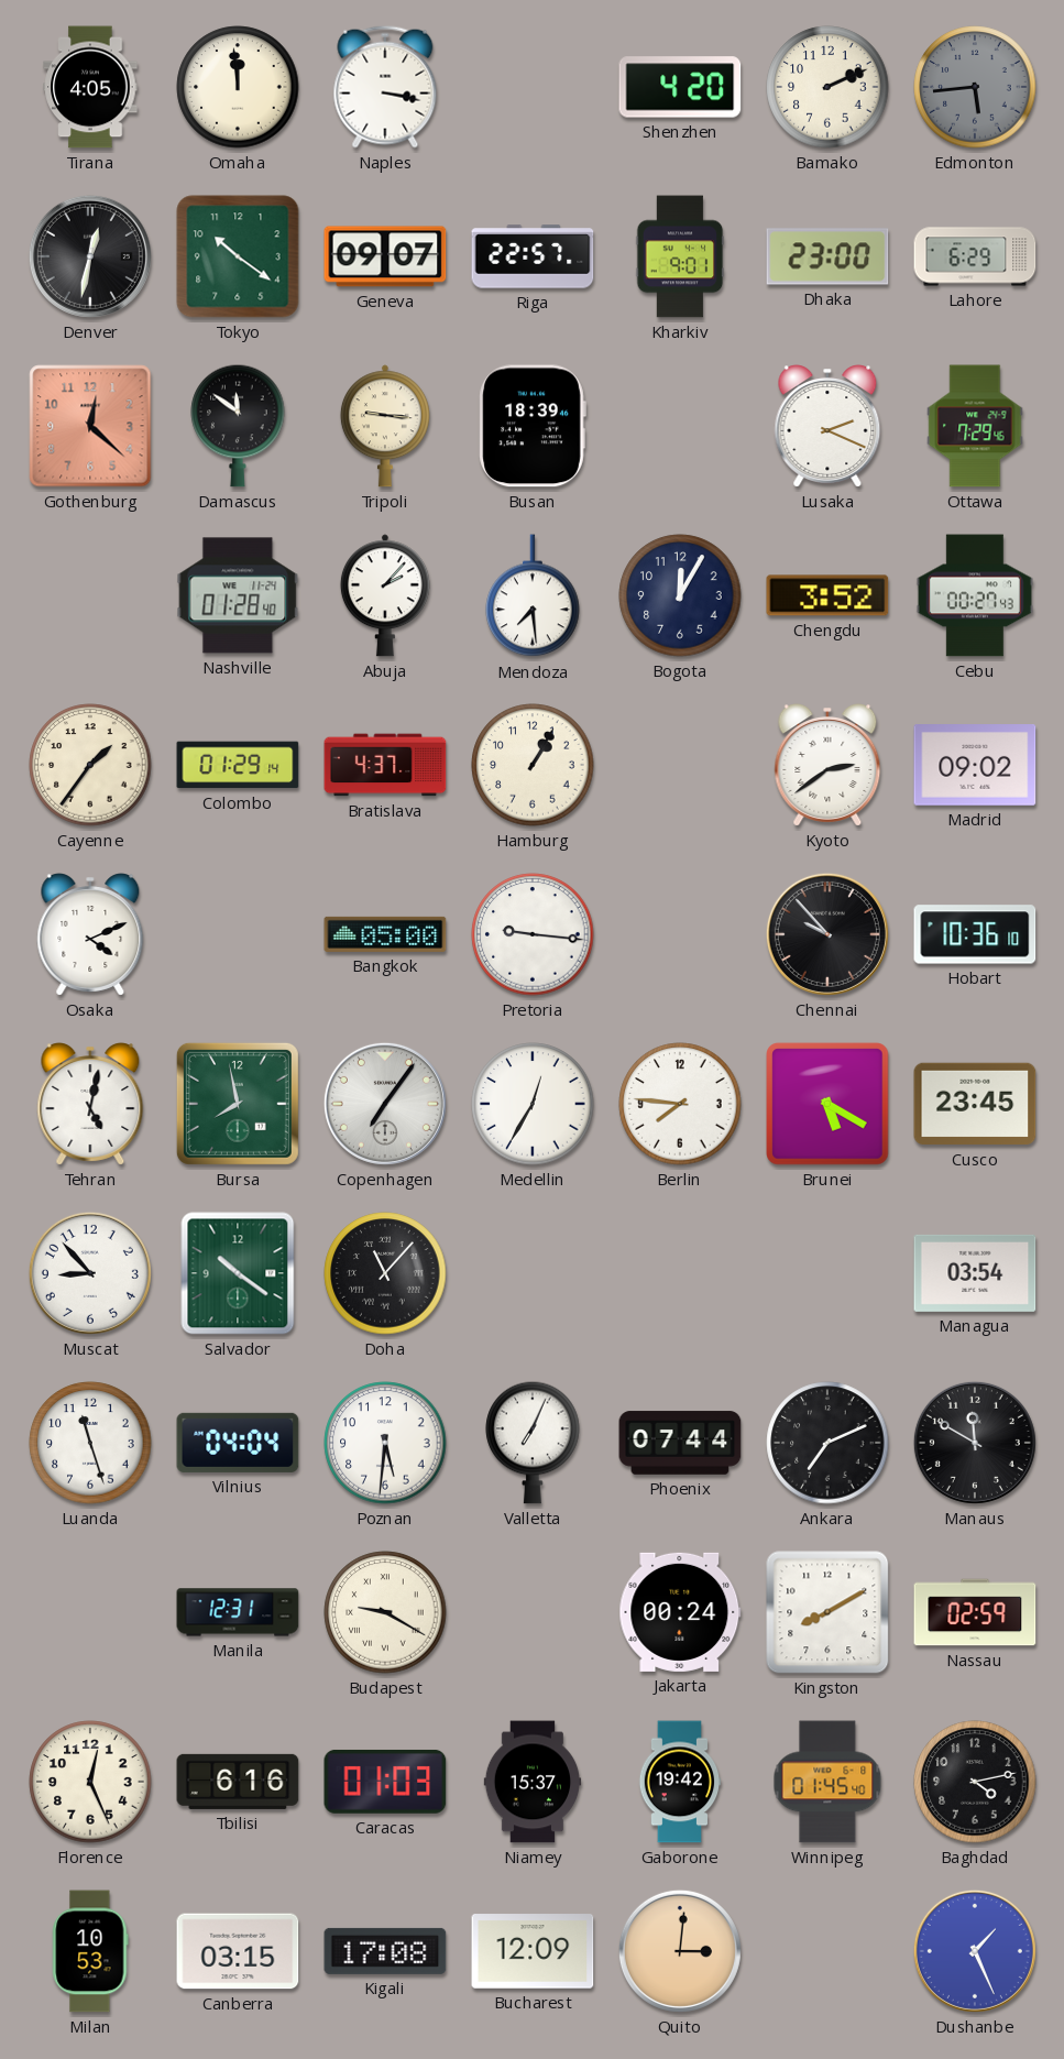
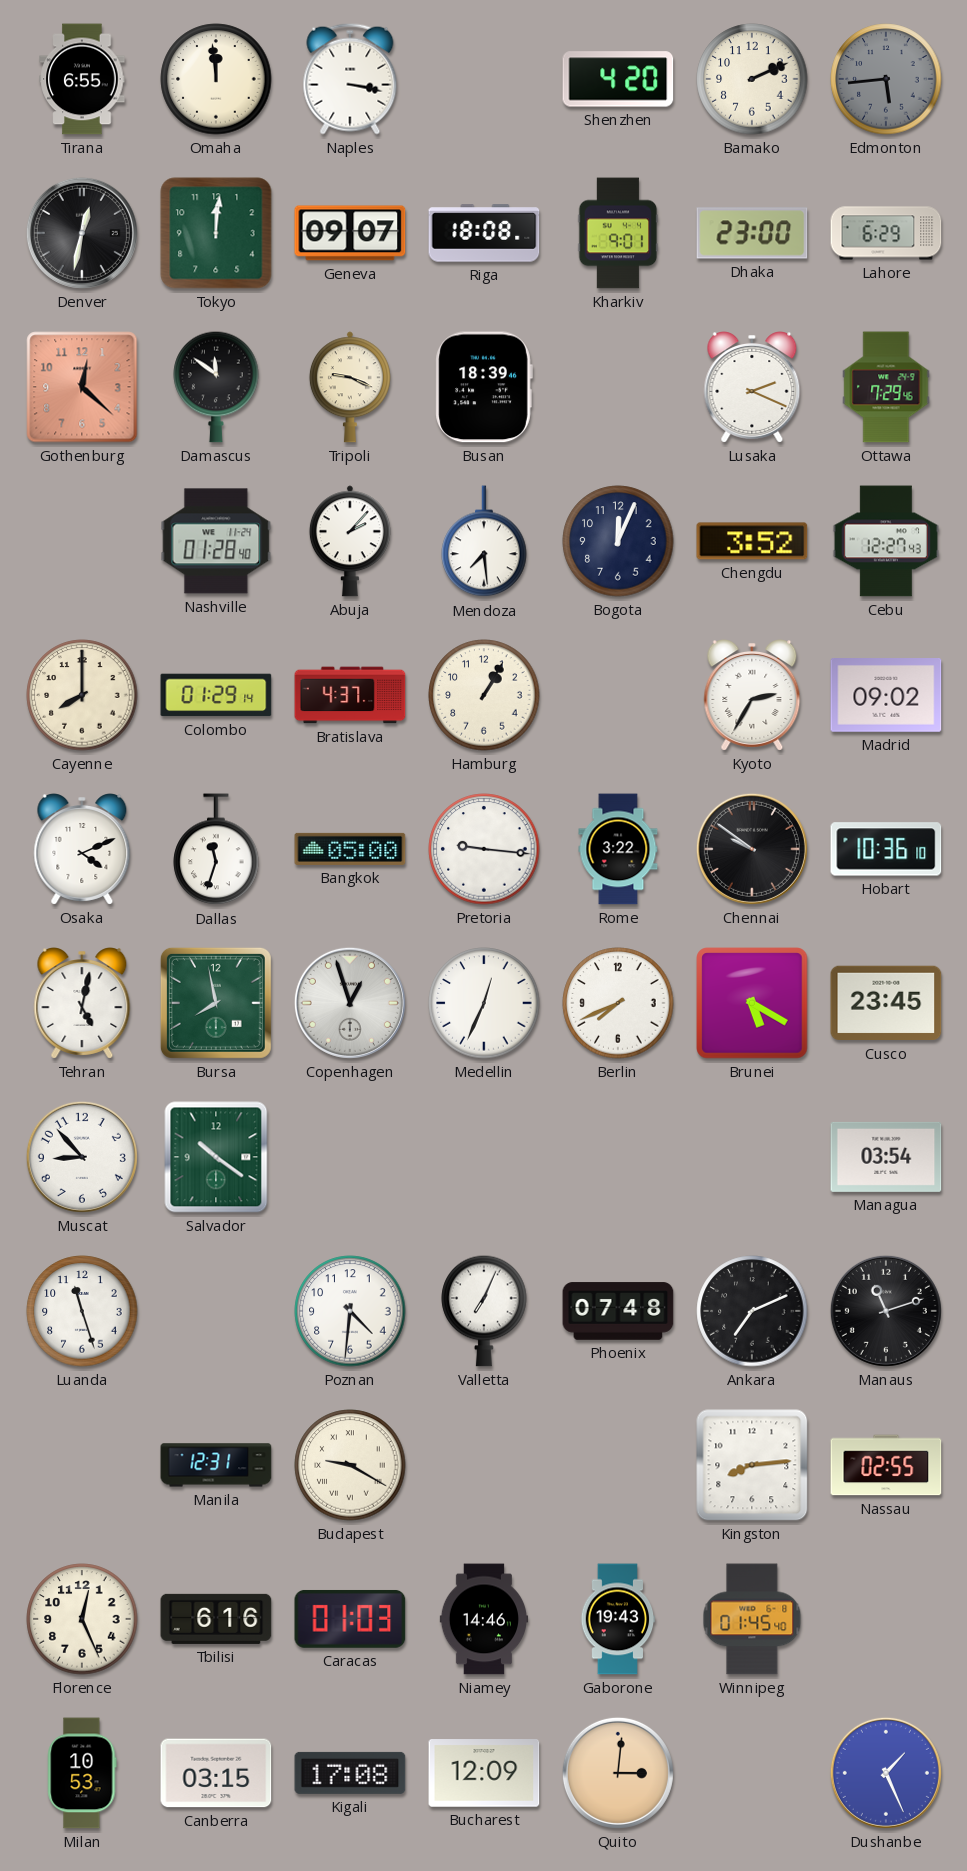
Tirana: 4:05 -> 6:55 (82, 79)
Tokyo: 10:21 -> 12:01 (216, 233)
Riga: 22:57 -> 18:08 (484, 233)
Tripoli: 9:16 -> 9:19 (350, 387)
Bogota: 12:05 -> 12:04 (618, 541)
Cebu: 00:27 -> 12:27 (886, 541)
Cayenne: 1:36 -> 8:00 (82, 695)
Kyoto: 2:39 -> 2:35 (752, 695)
Dallas: none -> 11:33 (216, 850)
Rome: none -> 3:22 (618, 849)
Chennai: 9:53 -> 9:51 (752, 849)
Copenhagen: 7:06 -> 12:57 (350, 1003)
Medellin: 12:35 -> 12:34 (484, 1003)
Berlin: 7:46 -> 7:41 (618, 1003)
Doha: 11:07 -> none (385, 1273)
Vilnius: 04:04 -> none (238, 1443)
Poznan: 5:31 -> 4:31 (350, 1311)
Phoenix: 07:44 -> 07:48 (618, 1311)
Manaus: 11:50 -> 11:12 (886, 1311)
Jakarta: 00:24 -> none (680, 1612)
Kingston: 8:10 -> 8:14 (752, 1465)
Nassau: 02:59 -> 02:55 (886, 1465)
Niamey: 15:37 -> 14:46 (484, 1619)
Gaborone: 19:42 -> 19:43 (618, 1619)
Baghdad: 4:13 -> none (975, 1782)
